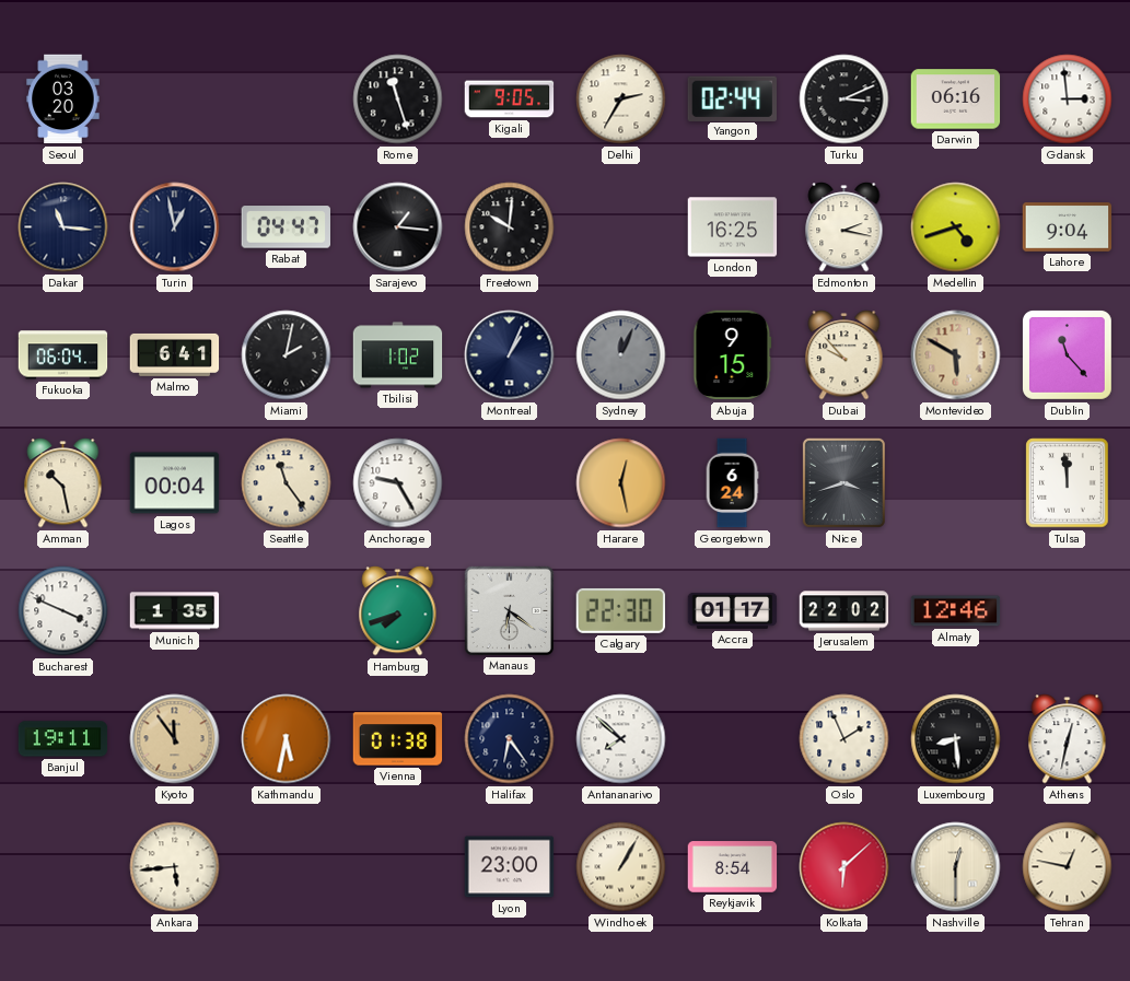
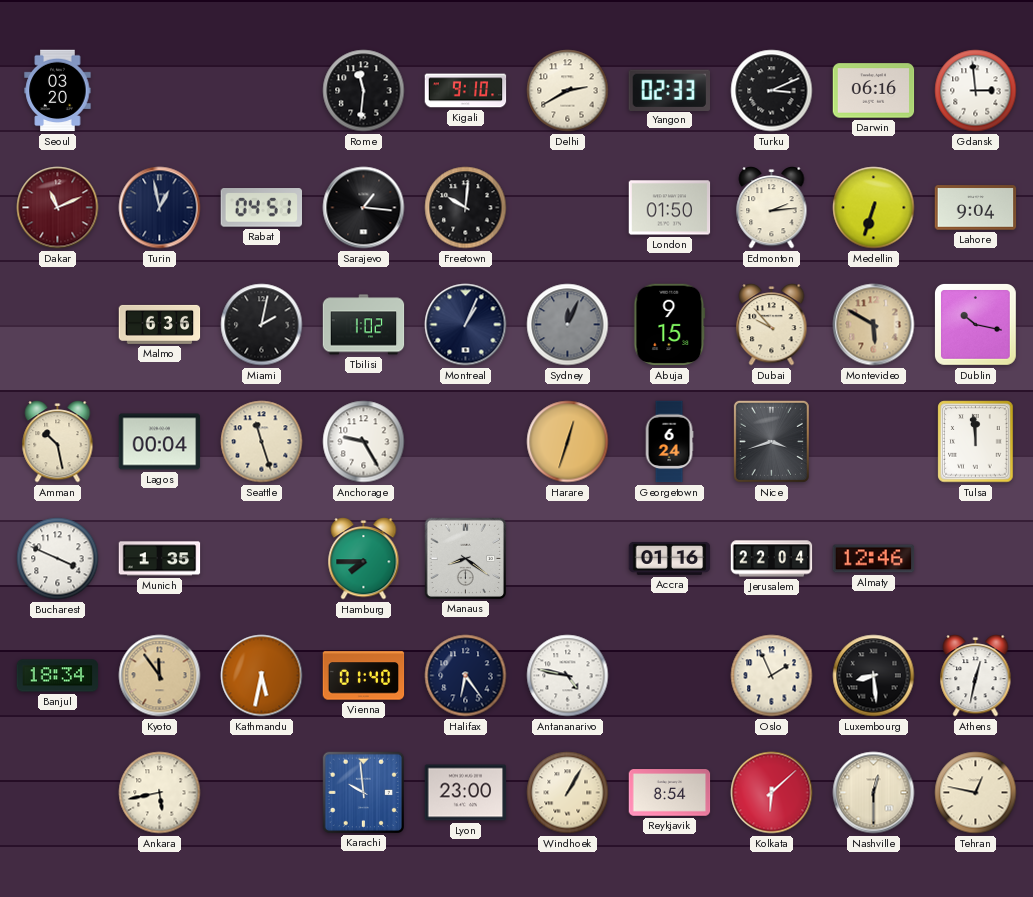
Rome: 11:27 -> 11:31 (364, 91)
Kigali: 9:05 -> 9:10 (466, 91)
Delhi: 2:35 -> 2:40 (568, 91)
Yangon: 02:44 -> 02:33 (669, 90)
Dakar: 11:16 -> 11:11 (58, 208)
Dakar dial: navy -> burgundy (58, 208)
Rabat: 04:47 -> 04:51 (262, 208)
London: 16:25 -> 01:50 (670, 208)
Edmonton: 2:17 -> 2:14 (772, 208)
Medellin: 4:42 -> 6:33 (874, 208)
Fukuoka: 06:04 -> none (63, 355)
Malmo: 6:41 -> 6:36 (160, 324)
Dublin: 11:23 -> 10:17 (976, 325)
Seattle: 11:24 -> 11:27 (262, 442)
Harare: 12:28 -> 12:33 (568, 442)
Hamburg: 7:42 -> 7:45 (364, 559)
Manaus: 6:21 -> 8:21 (465, 558)
Calgary: 22:30 -> none (621, 610)
Accra: 01:17 -> 01:16 (670, 558)
Jerusalem: 22:02 -> 22:04 (772, 559)
Banjul: 19:11 -> 18:34 (58, 676)
Vienna: 01:38 -> 01:40 (364, 676)
Antananarivo: 7:52 -> 4:47 (568, 676)
Ankara: 5:44 -> 5:43 (160, 793)
Karachi: none -> 9:59 (363, 792)
